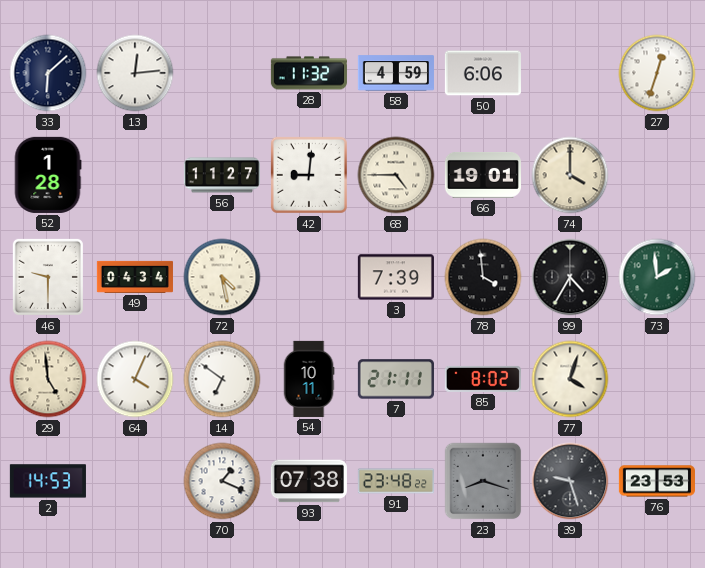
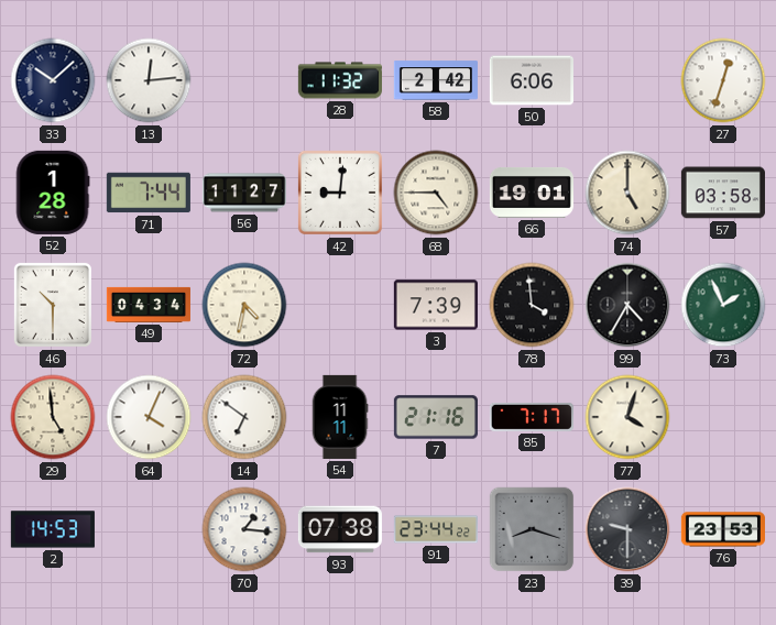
33: 6:08 -> 10:08 (53, 80)
58: 4:59 -> 2:42 (436, 80)
71: none -> 7:44 (149, 193)
74: 4:00 -> 5:00 (627, 193)
57: none -> 03:58 (723, 193)
46: 9:30 -> 10:30 (53, 305)
72: 4:28 -> 4:32 (244, 305)
73: 1:59 -> 1:56 (723, 305)
54: 10:11 -> 11:11 (340, 417)
7: 21:11 -> 21:16 (436, 417)
85: 8:02 -> 7:17 (532, 417)
70: 1:19 -> 1:16 (244, 529)
91: 23:48 -> 23:44 (436, 529)
39: 9:27 -> 9:30 (627, 529)
